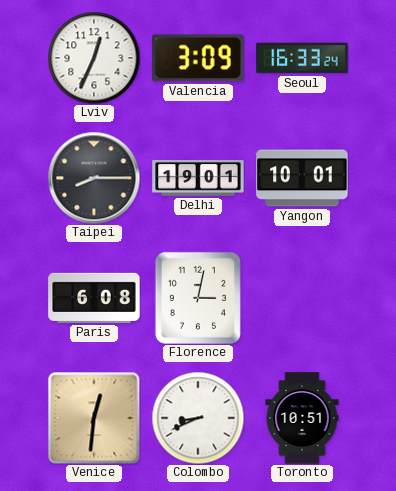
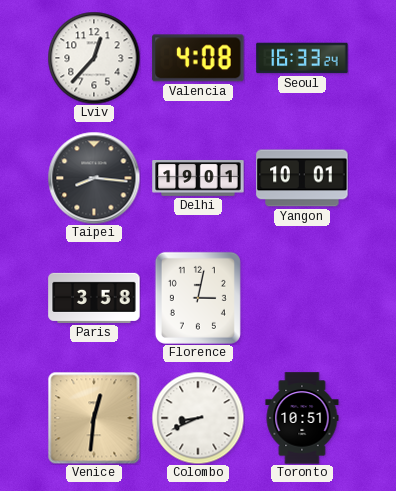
Lviv: 12:34 -> 12:37 (94, 58)
Valencia: 3:09 -> 4:08 (198, 58)
Taipei: 8:15 -> 8:16 (94, 178)
Paris: 6:08 -> 3:58 (94, 298)
